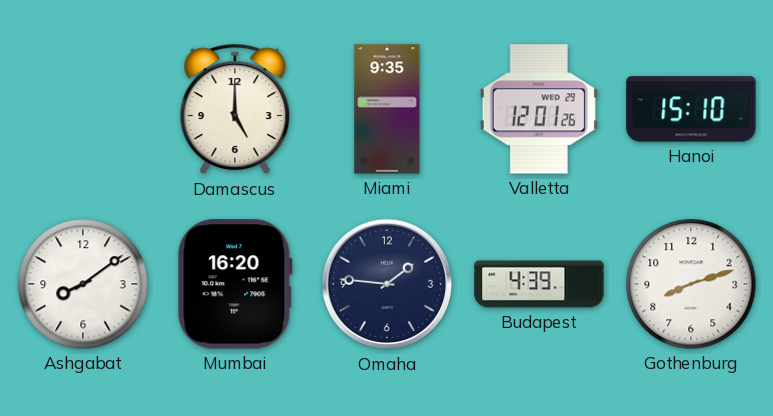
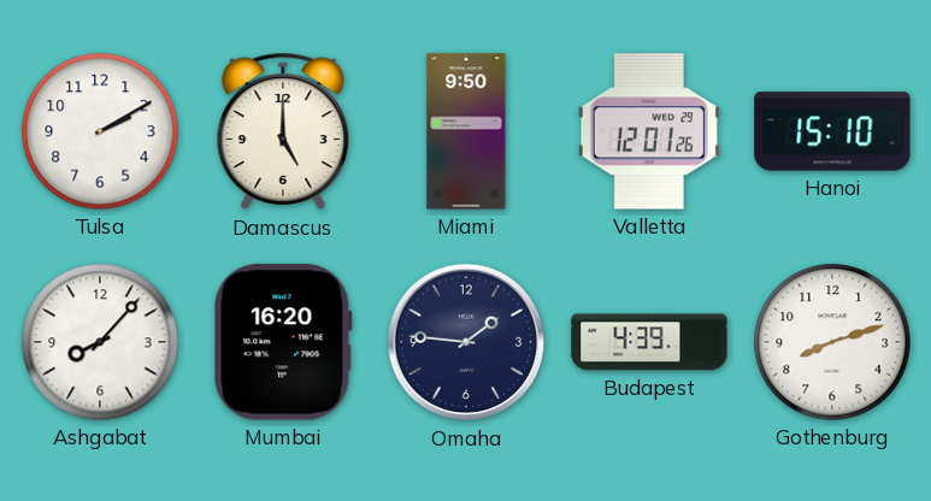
Tulsa: none -> 2:10 (100, 131)
Miami: 9:35 -> 9:50 (466, 131)
Ashgabat: 8:09 -> 8:07 (100, 342)
